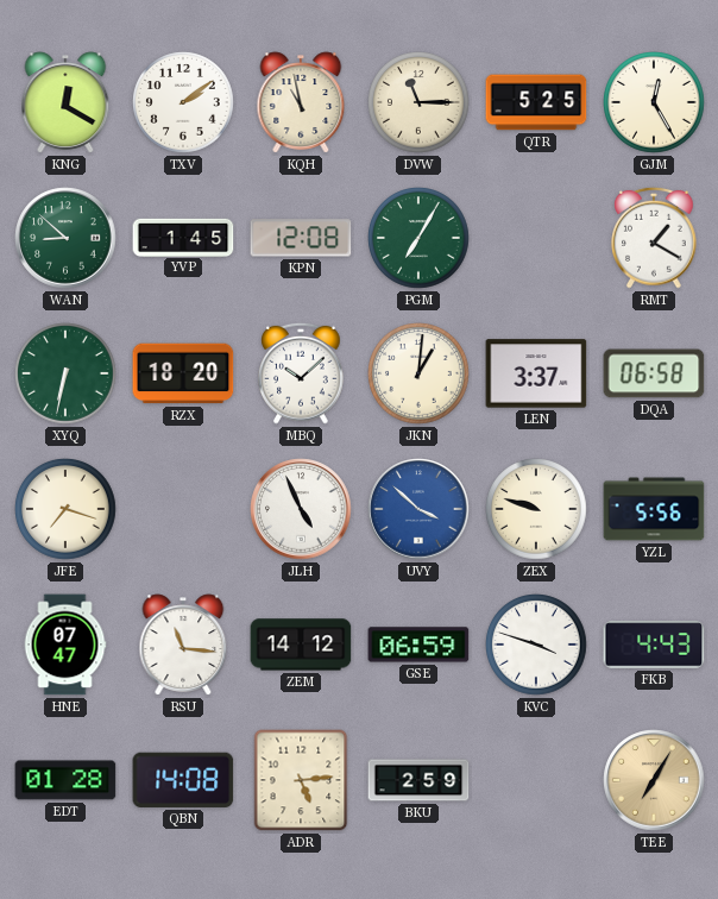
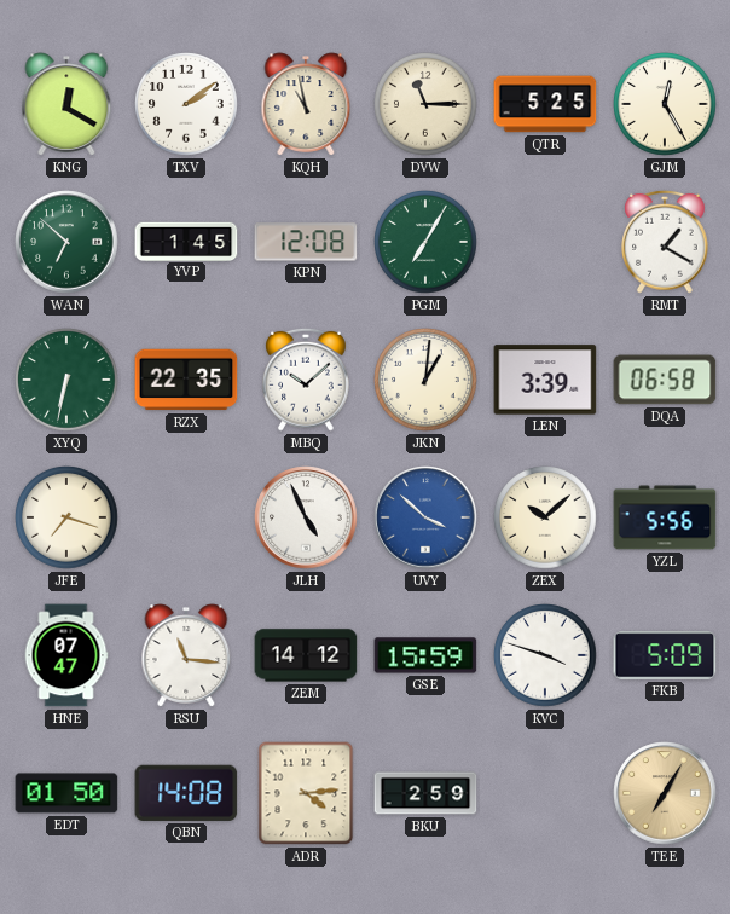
WAN: 8:52 -> 6:52 (66, 242)
RZX: 18:20 -> 22:35 (186, 380)
LEN: 3:37 -> 3:39 (545, 380)
ZEX: 9:48 -> 10:08 (545, 517)
GSE: 06:59 -> 15:59 (425, 655)
FKB: 4:43 -> 5:09 (665, 655)
EDT: 01:28 -> 01:50 (66, 793)
ADR: 5:14 -> 4:14 (306, 793)
